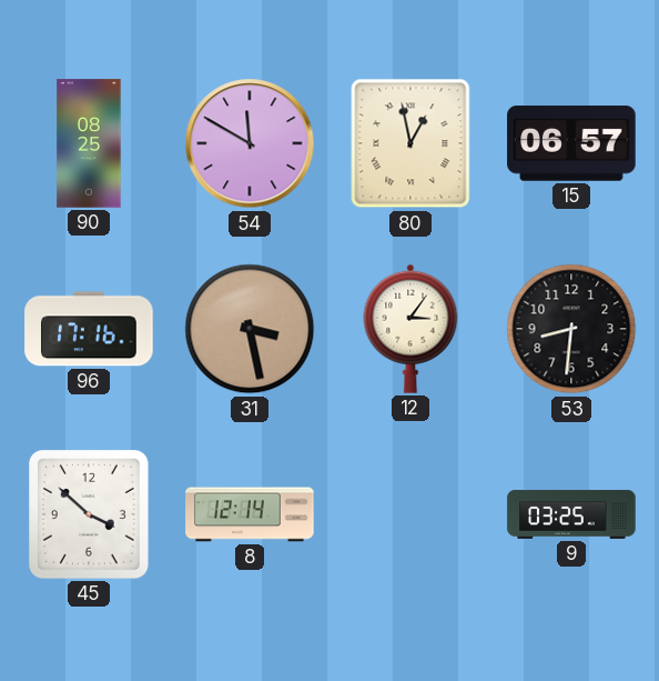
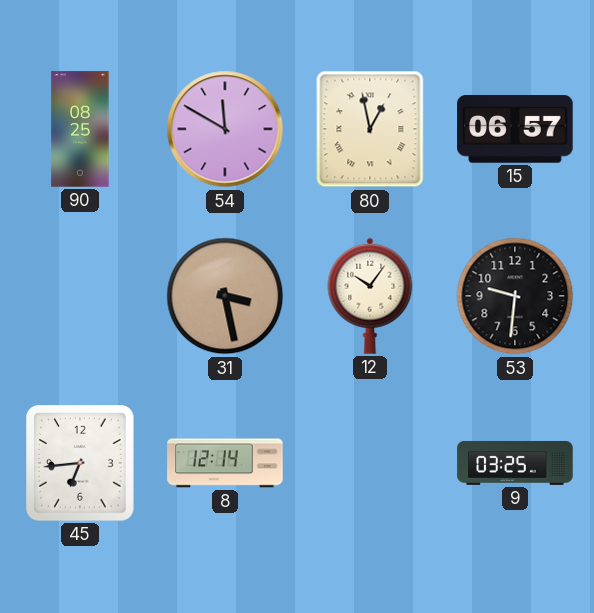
96: 17:16 -> none (89, 329)
12: 3:06 -> 10:06 (370, 296)
53: 8:31 -> 9:31 (515, 296)
45: 3:52 -> 6:44 (81, 463)
